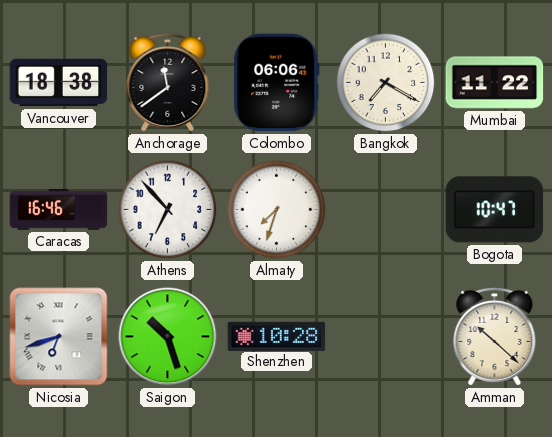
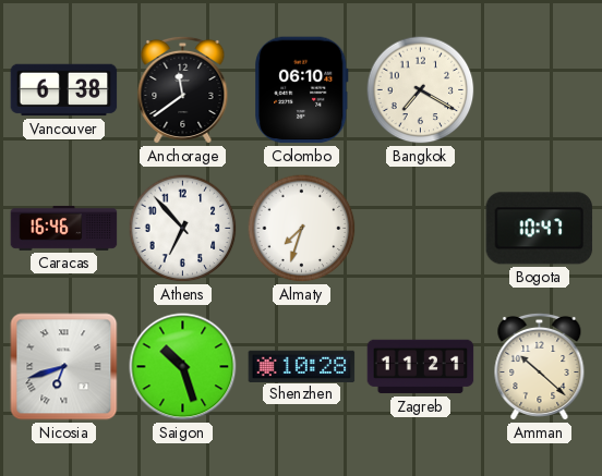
Vancouver: 18:38 -> 6:38 (64, 90)
Colombo: 06:06 -> 06:10 (302, 90)
Mumbai: 11:22 -> none (495, 83)
Zagreb: none -> 11:21 (421, 367)
